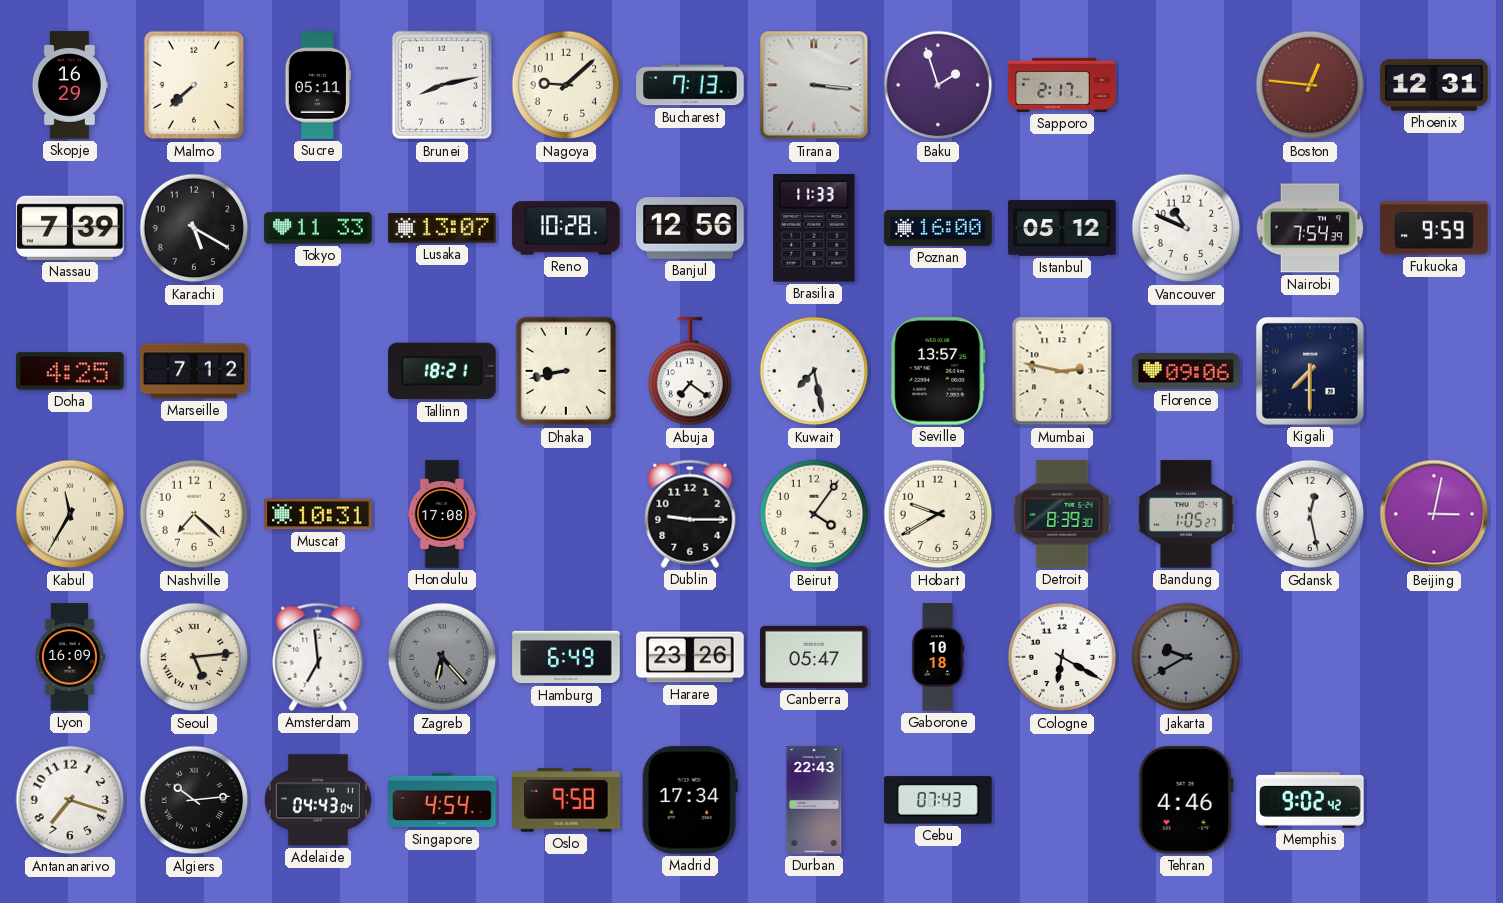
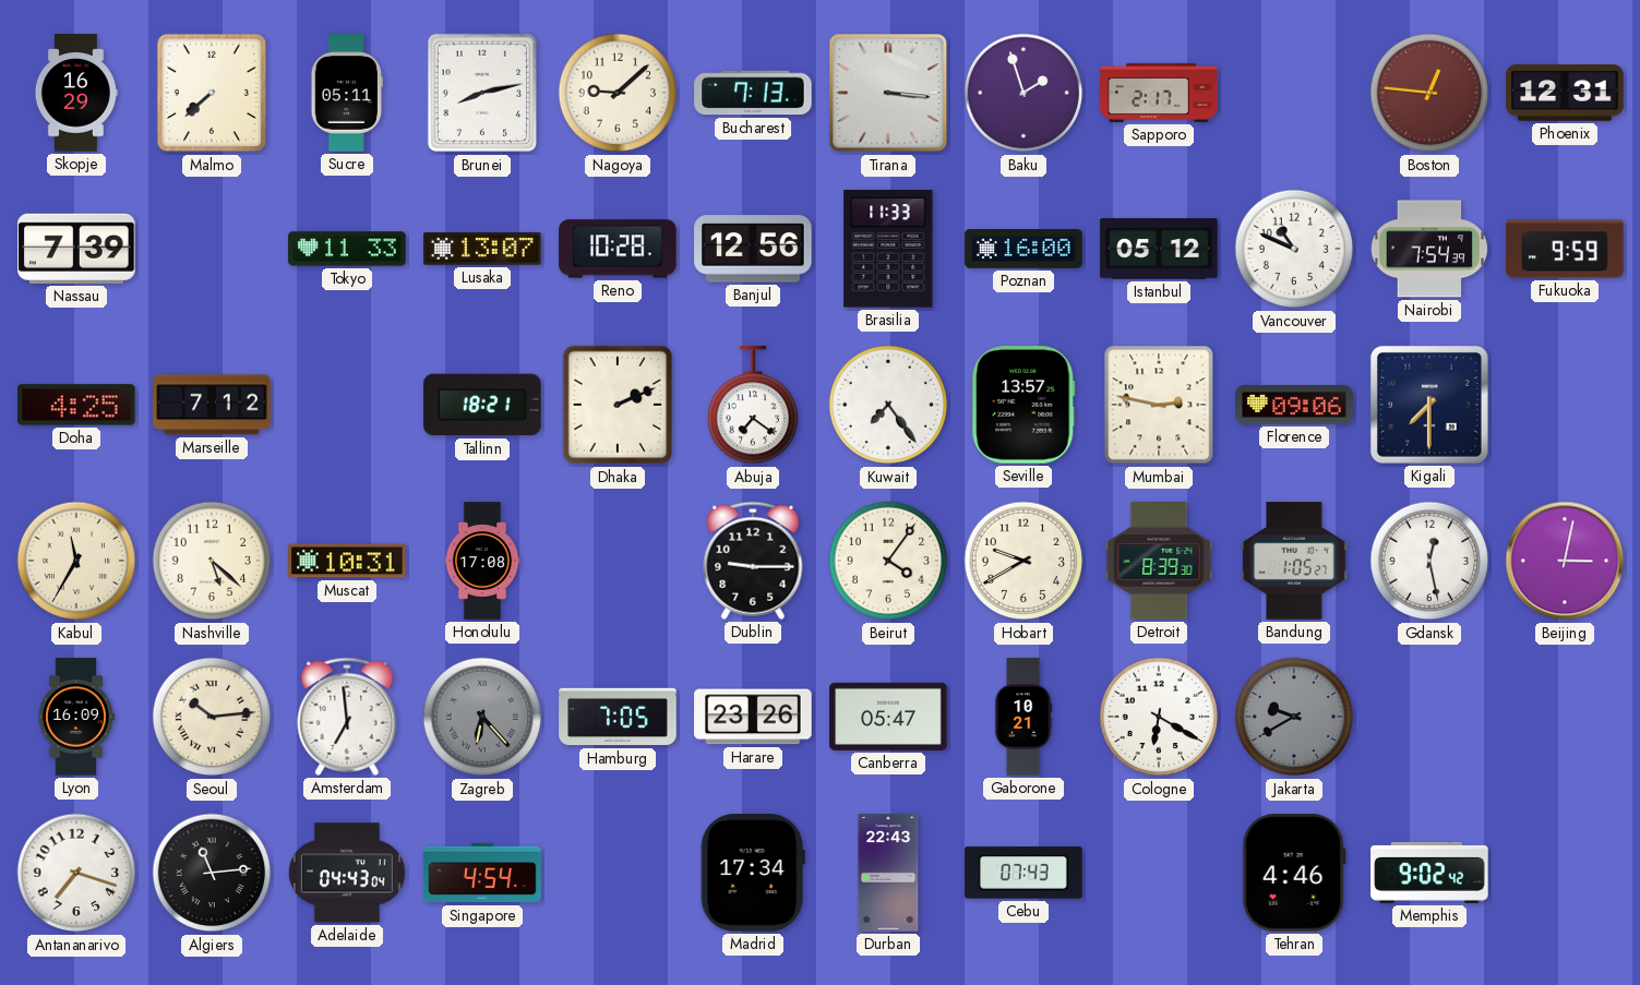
Karachi: 5:20 -> none (194, 228)
Dhaka: 8:43 -> 2:11 (618, 405)
Kuwait: 7:28 -> 7:24 (888, 405)
Nashville: 7:22 -> 5:22 (212, 561)
Seoul: 5:14 -> 10:14 (212, 717)
Hamburg: 6:49 -> 7:05 (618, 717)
Gaborone: 10:18 -> 10:21 (1023, 717)
Algiers: 10:14 -> 11:14 (212, 873)
Oslo: 9:58 -> none (566, 801)
